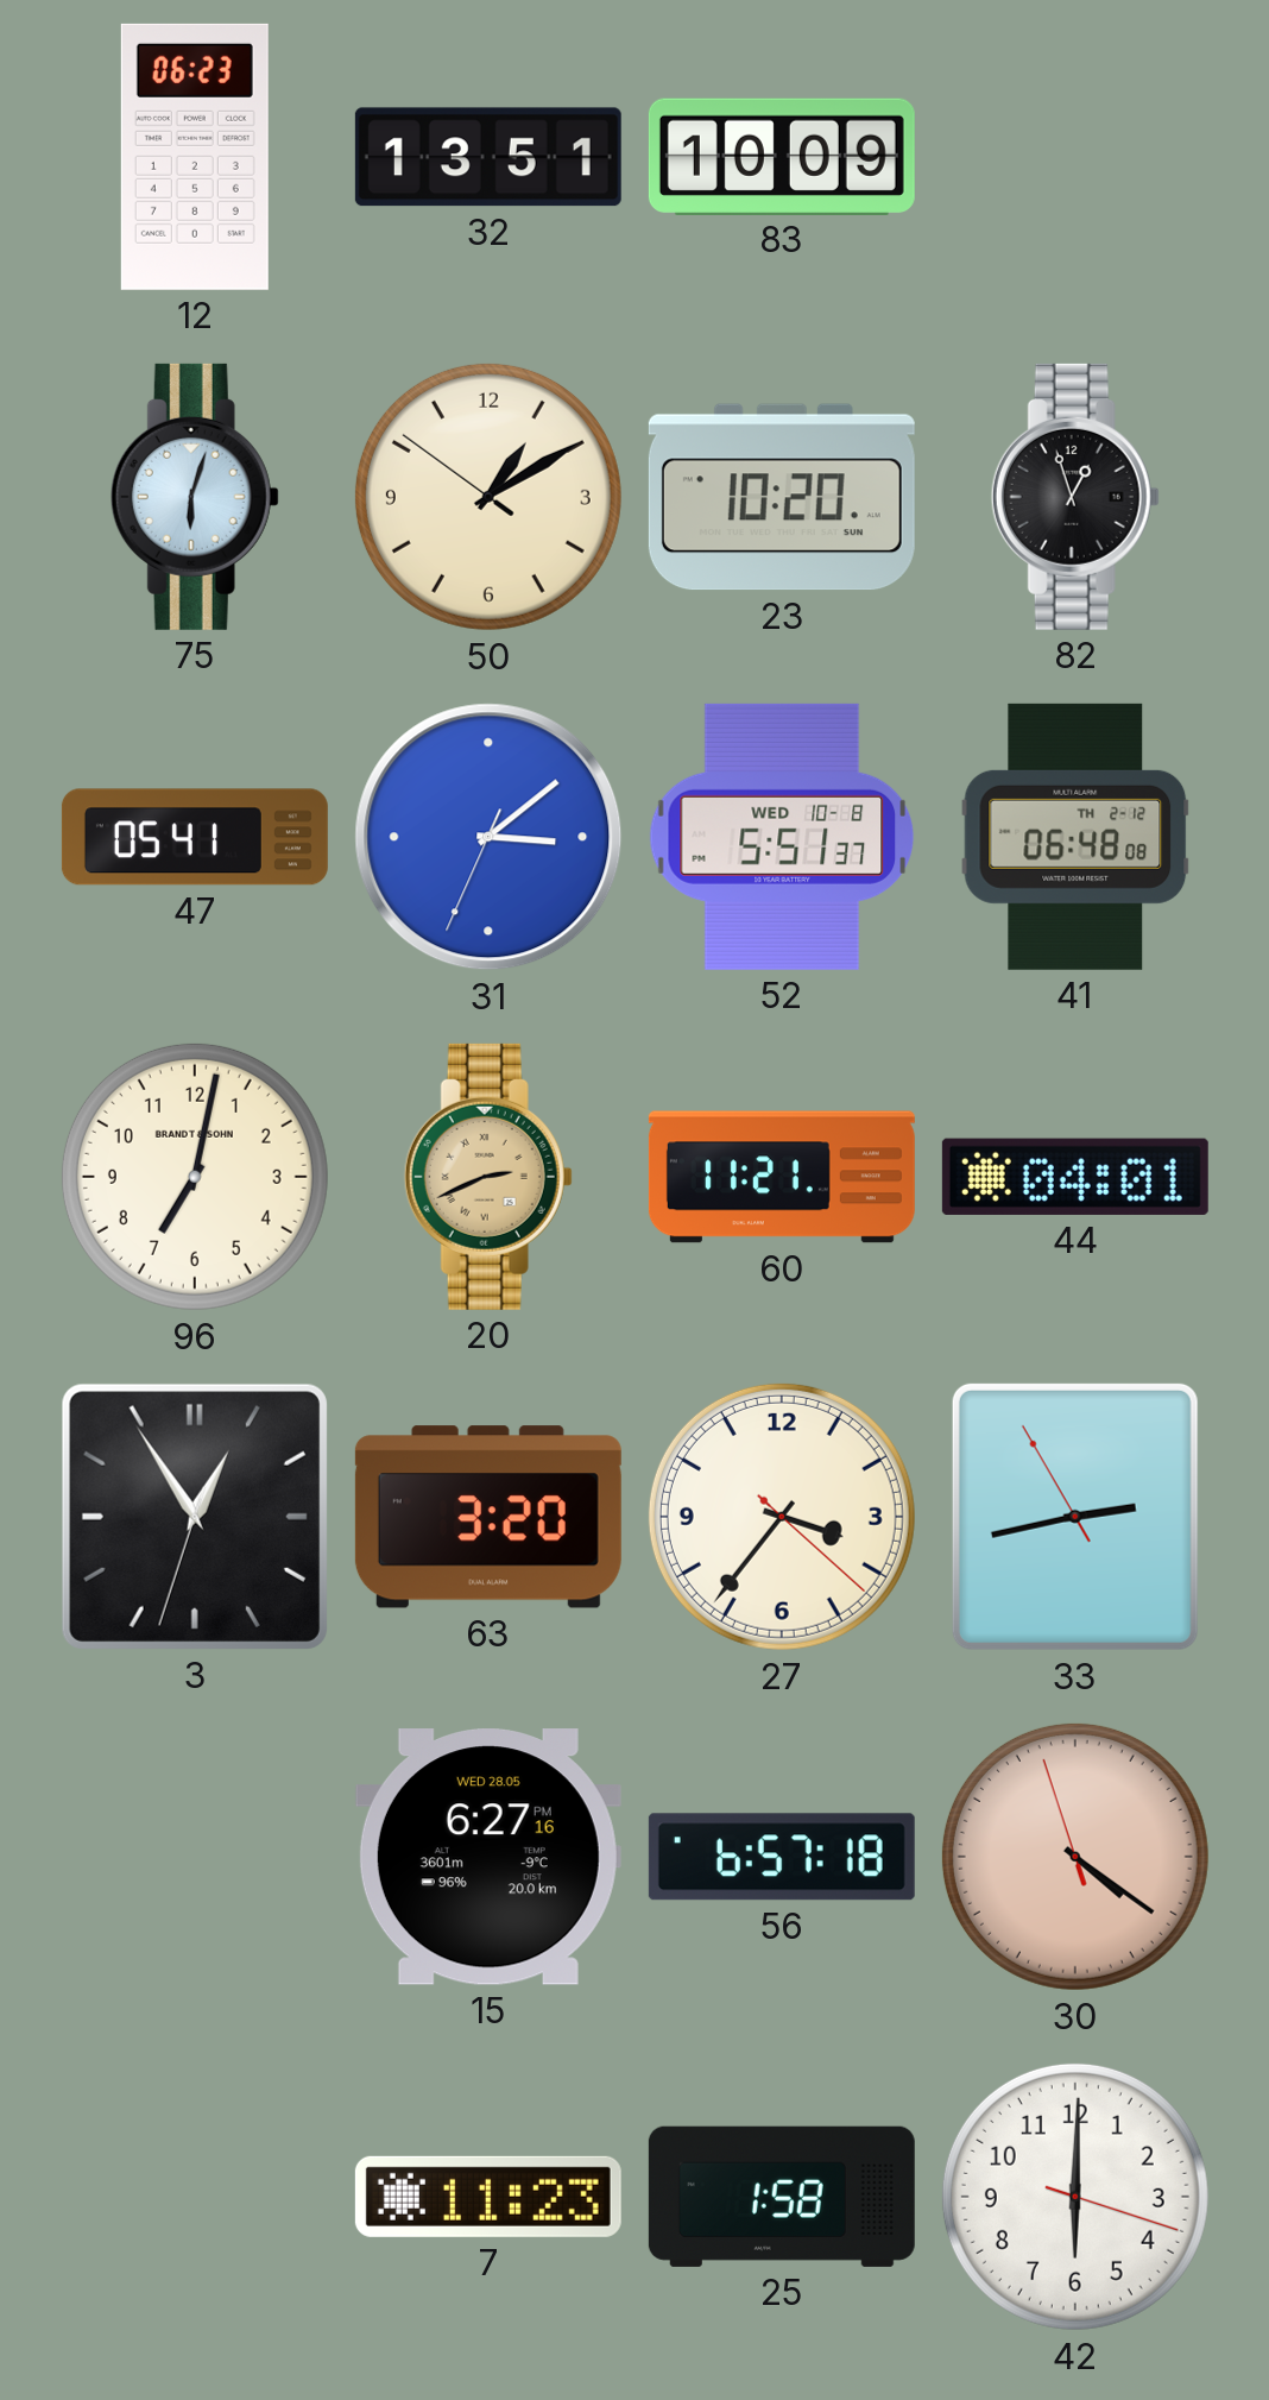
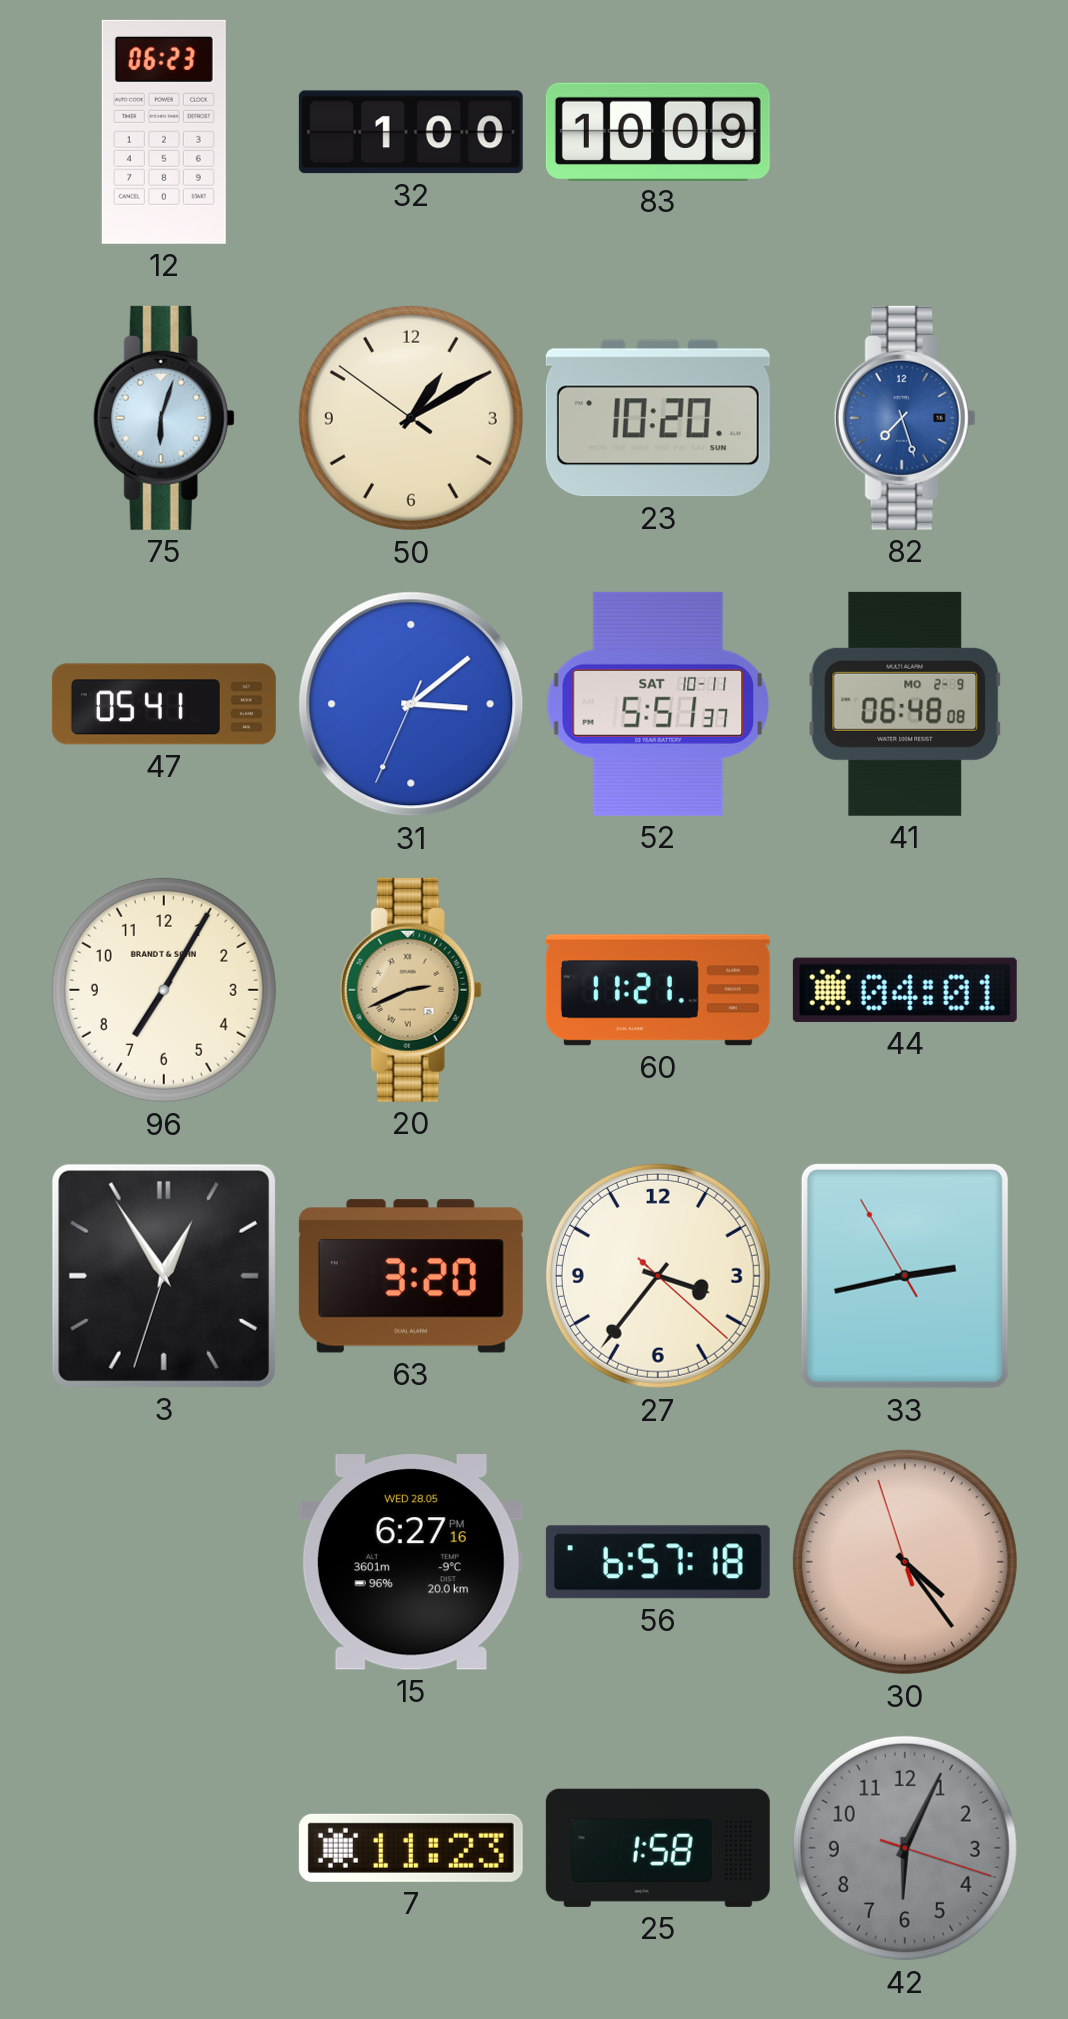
32: 13:51 -> 1:00 (411, 132)
82: 12:57 -> 7:27 (905, 418)
82 dial: black -> blue (905, 418)
52 date: WED 10-8 -> SAT 10-11 (658, 704)
41 date: TH 2-12 -> MO 2-9 (905, 704)
96: 7:02 -> 7:05 (164, 990)
30: 4:20 -> 4:23 (905, 1562)
42: 6:00 -> 6:04 (905, 1848)
42 dial: white -> grey (905, 1848)
